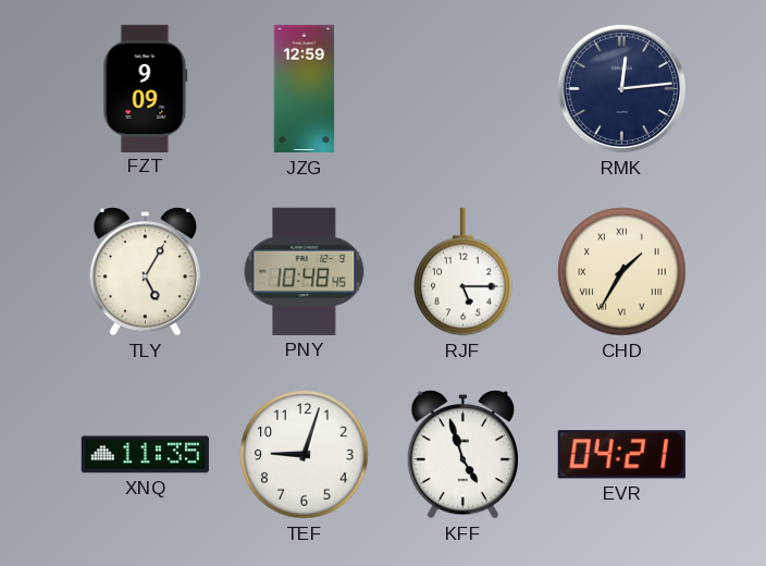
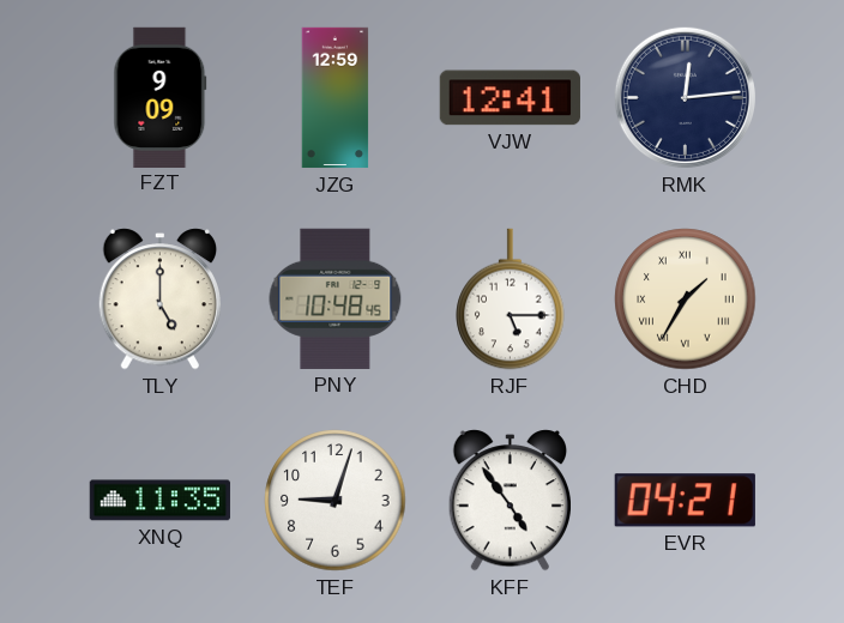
VJW: none -> 12:41 (510, 98)
TLY: 5:05 -> 5:00 (161, 300)
KFF: 4:57 -> 4:54 (511, 501)
